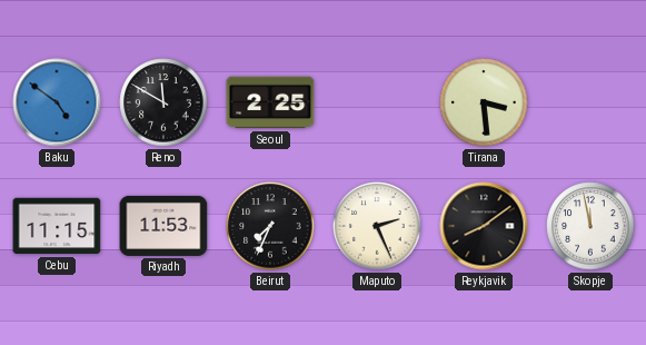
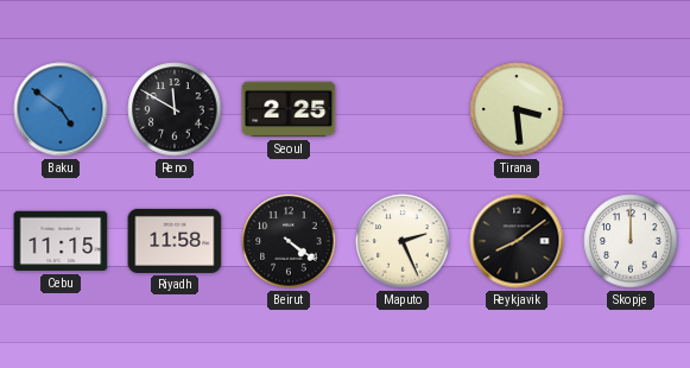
Riyadh: 11:53 -> 11:58 (175, 241)
Beirut: 7:34 -> 4:21 (289, 241)
Skopje: 11:58 -> 12:00 (631, 241)
